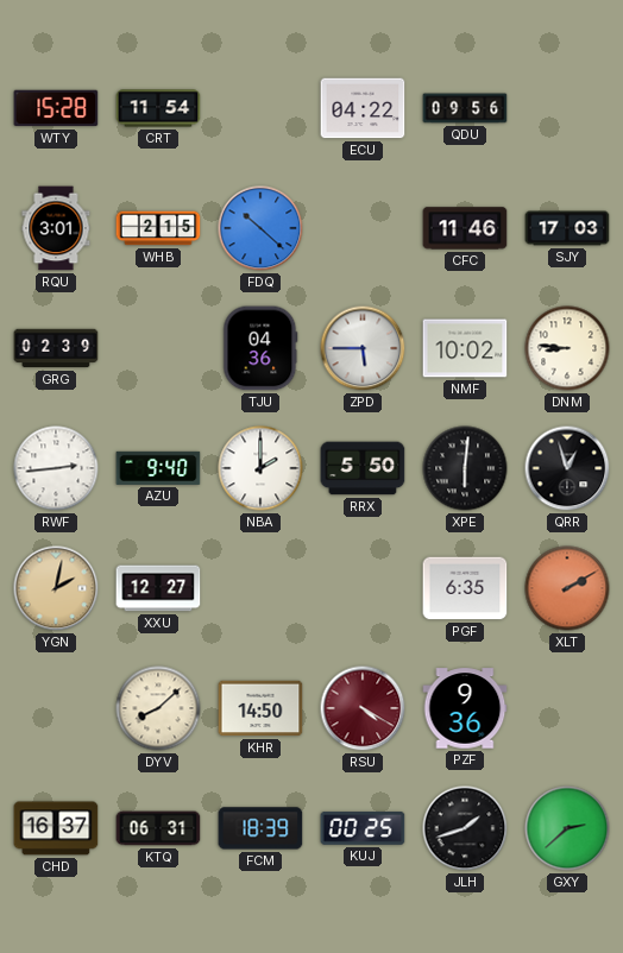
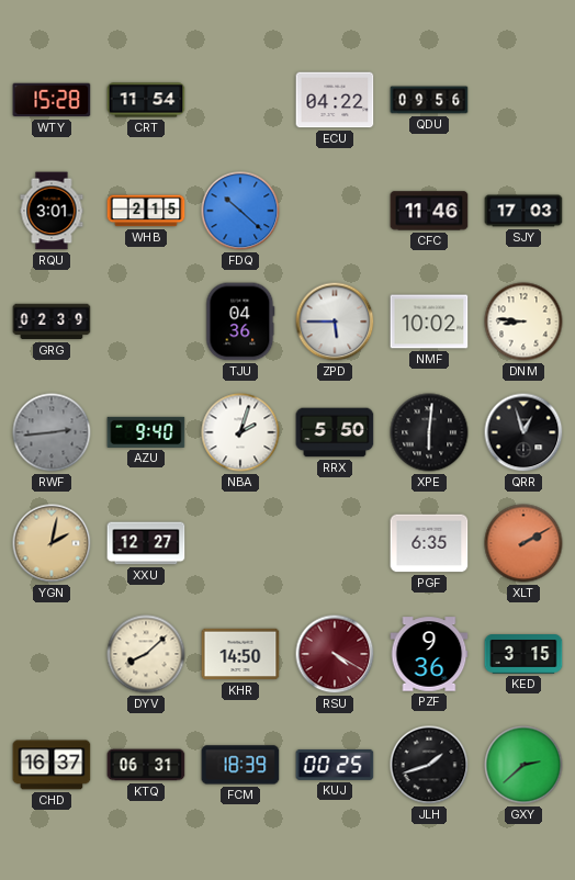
RWF dial: white -> grey (52, 432)
NBA: 2:00 -> 2:03 (240, 432)
KED: none -> 3:15 (523, 654)
